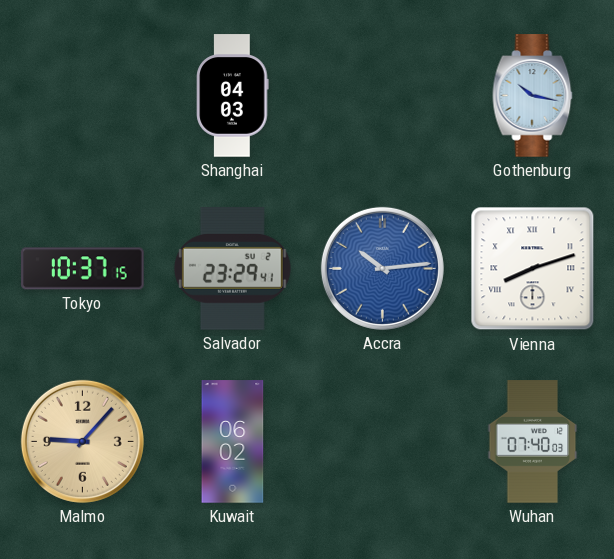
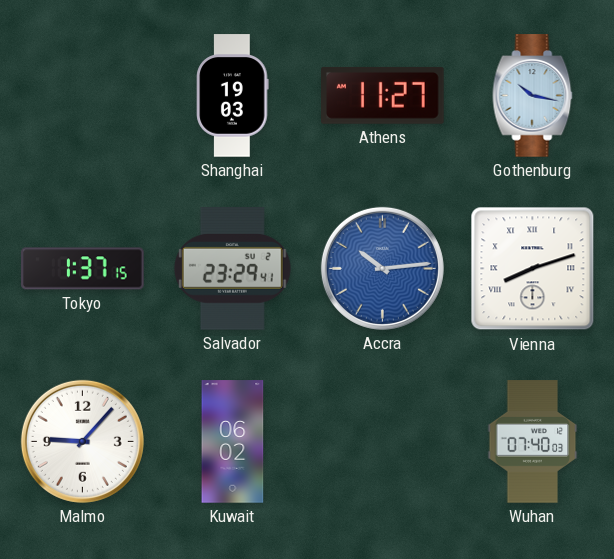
Shanghai: 04:03 -> 19:03 (233, 96)
Athens: none -> 11:27 (383, 95)
Tokyo: 10:37 -> 1:37 (83, 269)
Malmo dial: champagne -> white (82, 441)
